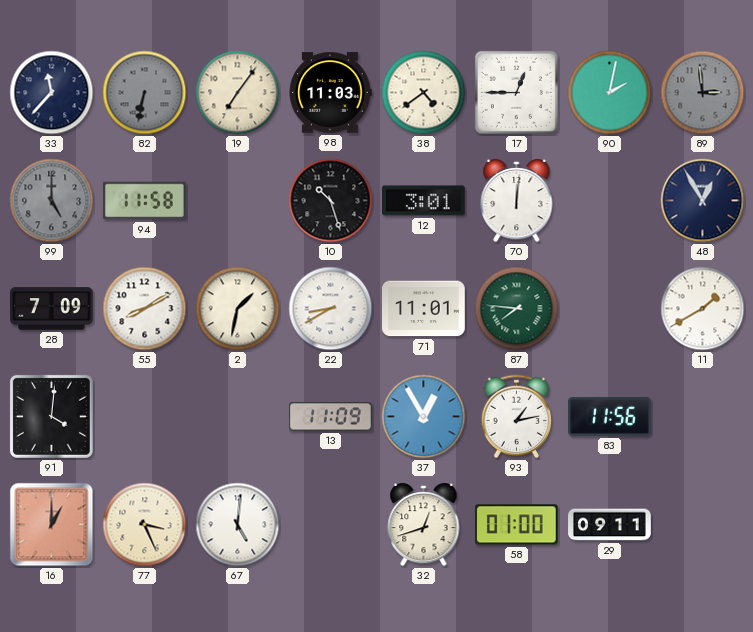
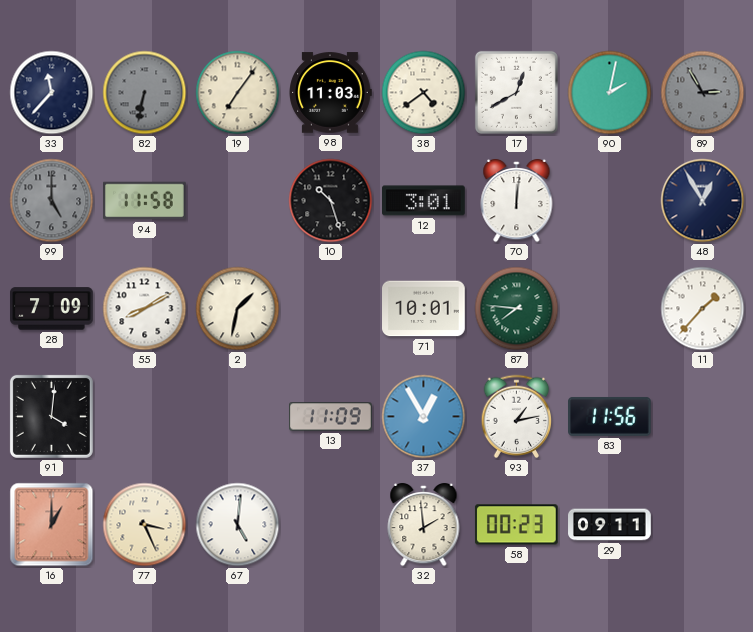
17: 12:45 -> 12:40 (516, 92)
89: 2:59 -> 2:55 (703, 93)
22: 8:40 -> none (331, 309)
71: 11:01 -> 10:01 (424, 309)
11: 1:40 -> 1:37 (703, 309)
32: 12:42 -> 1:59 (424, 525)
58: 01:00 -> 00:23 (516, 525)
